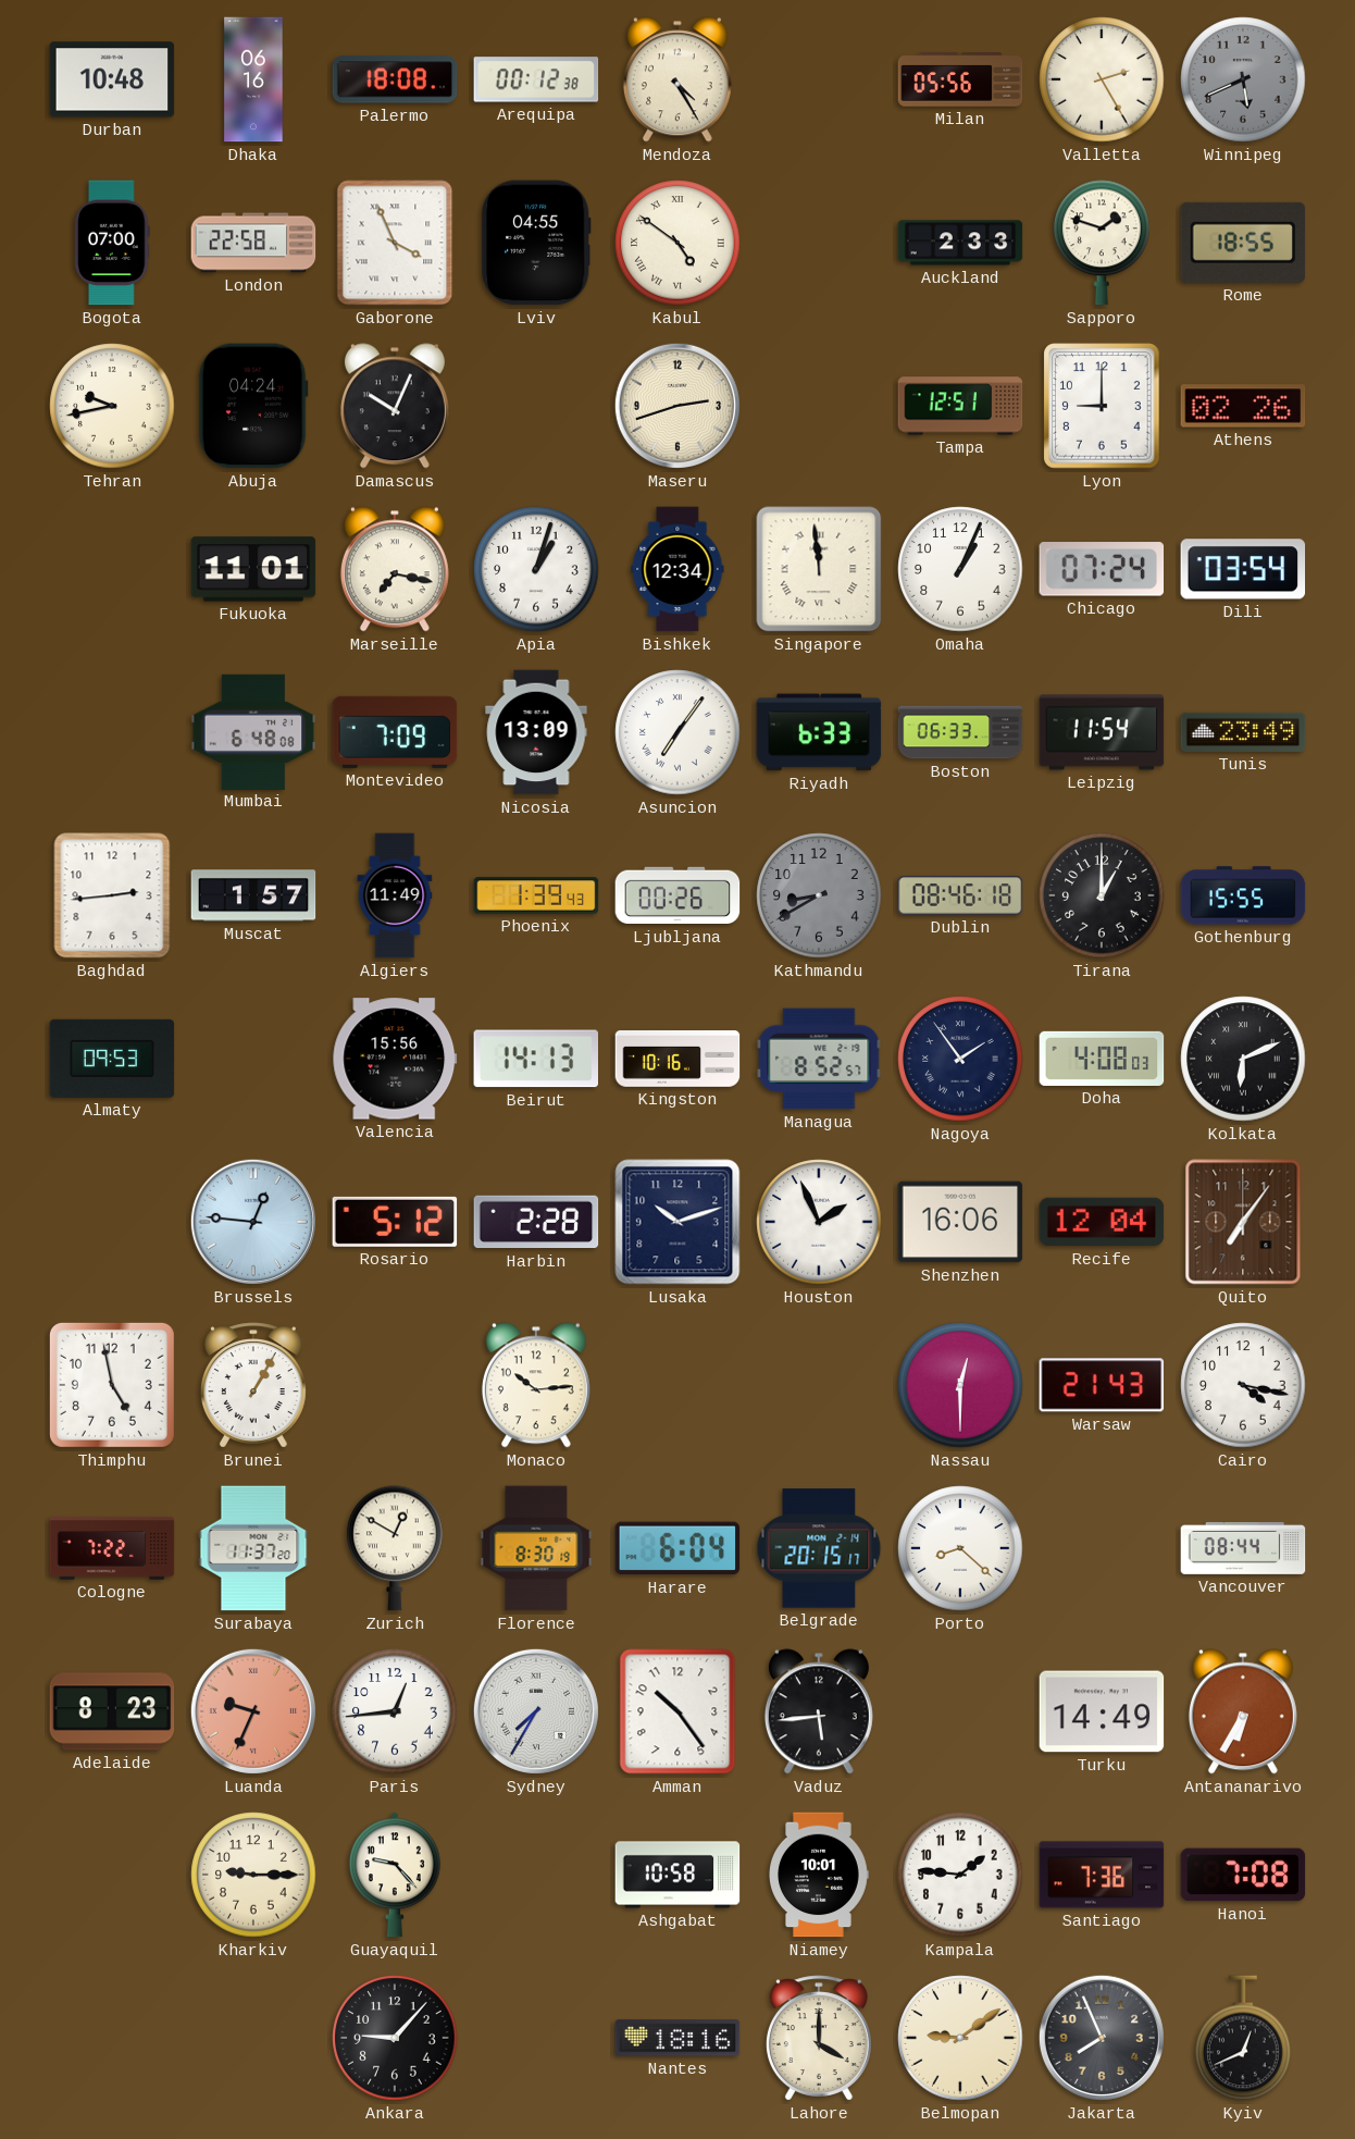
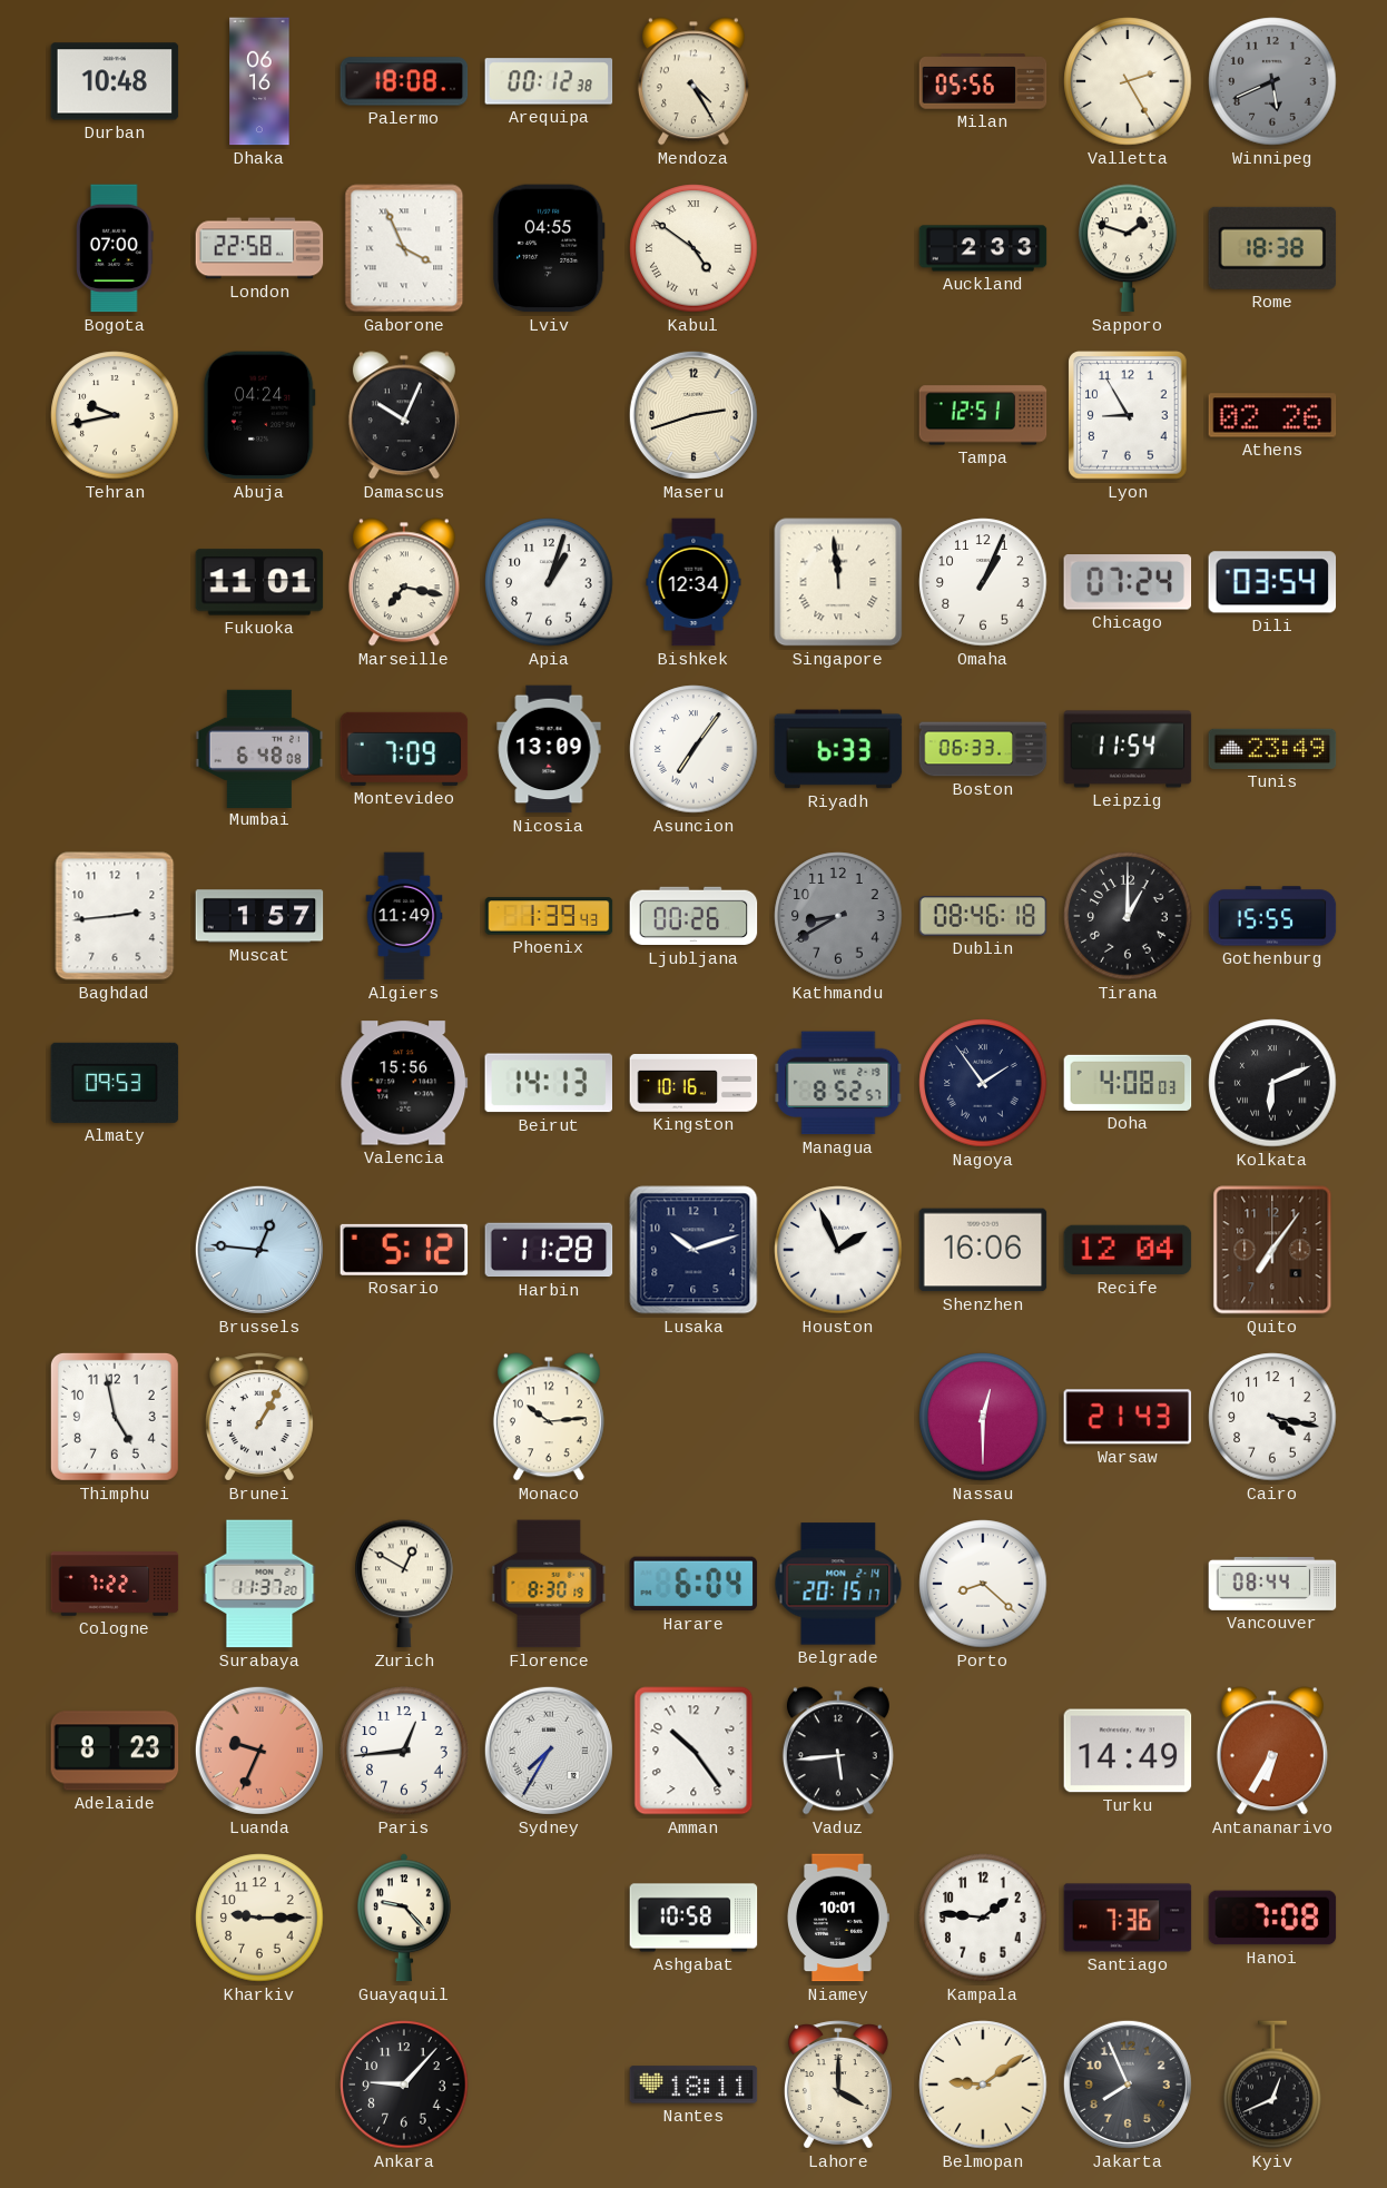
Rome: 18:55 -> 18:38 (1272, 248)
Lyon: 9:00 -> 8:55 (1128, 415)
Harbin: 2:28 -> 11:28 (549, 1250)
Nantes: 18:16 -> 18:11 (694, 2084)
